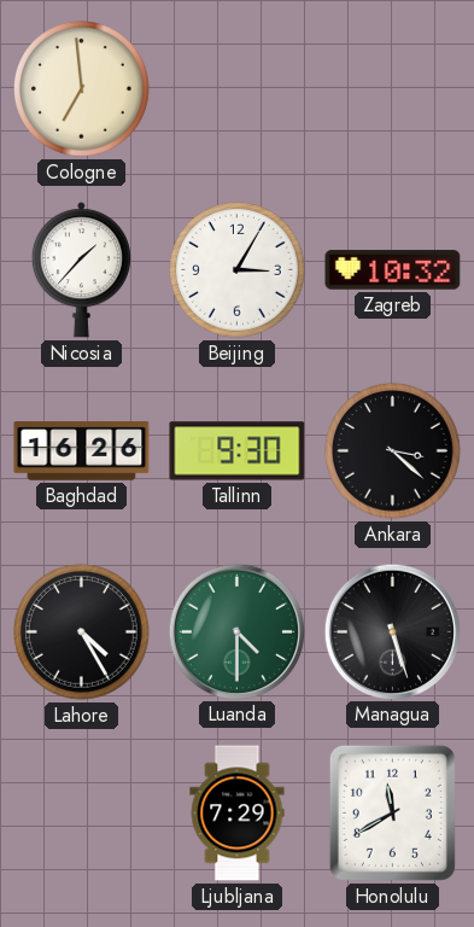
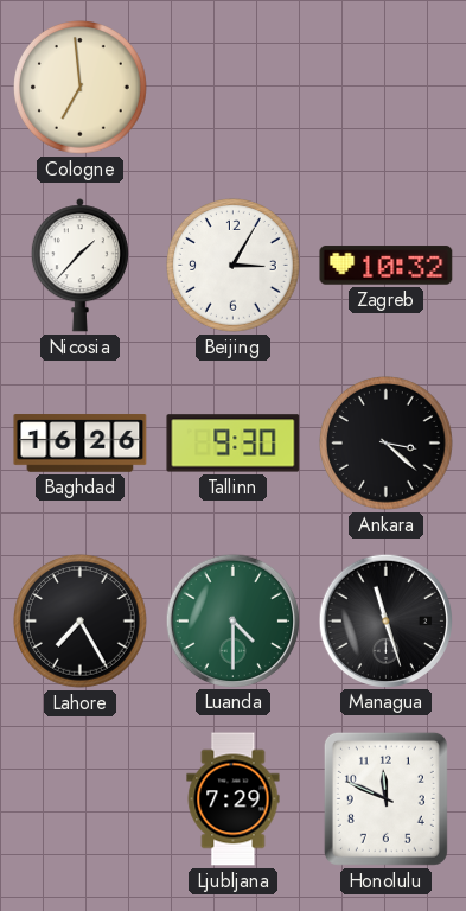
Lahore: 4:25 -> 7:25 (81, 622)
Managua: 5:27 -> 11:27 (385, 620)
Honolulu: 11:40 -> 11:49 (385, 798)
